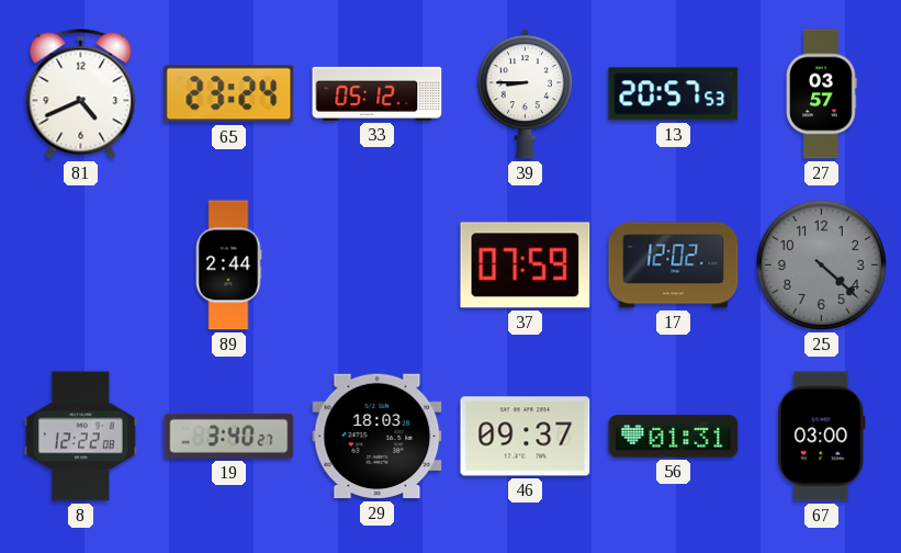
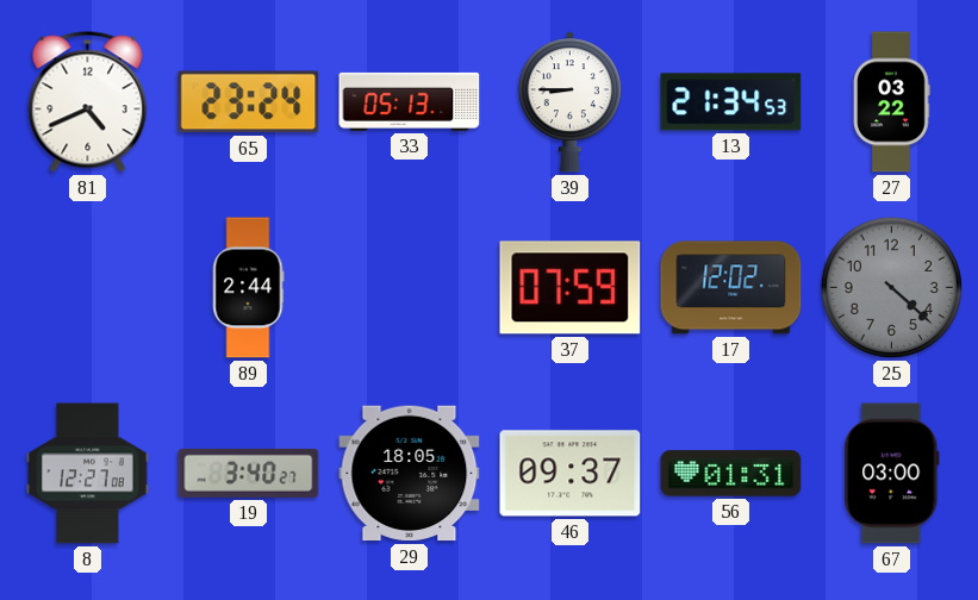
33: 05:12 -> 05:13 (410, 101)
13: 20:57 -> 21:34 (731, 102)
27: 03:57 -> 03:22 (892, 102)
8: 12:22 -> 12:27 (88, 474)
29: 18:03 -> 18:05 (410, 474)
